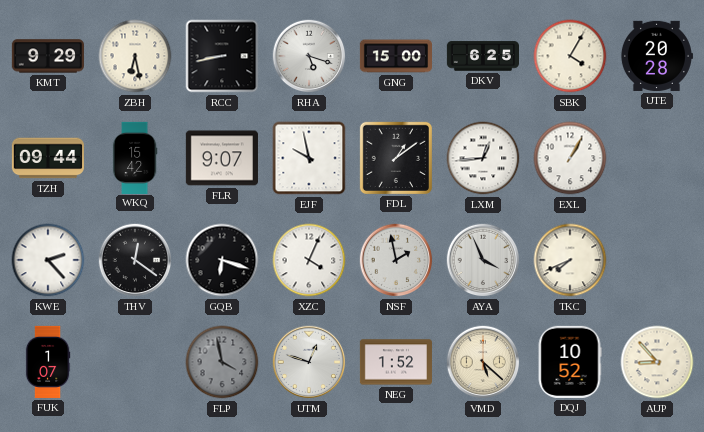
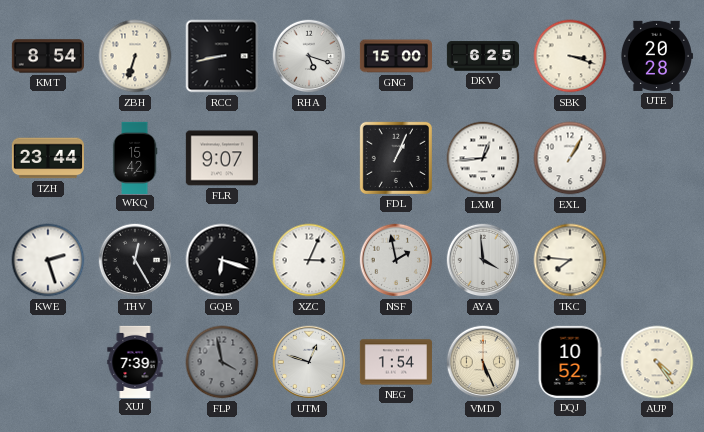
KMT: 9:29 -> 8:54 (48, 56)
ZBH: 6:28 -> 6:33 (135, 56)
SBK: 4:05 -> 3:18 (570, 56)
TZH: 09:44 -> 23:44 (48, 158)
EJF: 9:58 -> none (309, 158)
FDL: 1:09 -> 1:04 (396, 158)
KWE: 2:23 -> 2:27 (48, 260)
THV: 12:21 -> 12:25 (135, 260)
XZC: 4:04 -> 3:04 (309, 260)
AYA: 3:56 -> 3:59 (483, 260)
TKC: 7:41 -> 7:46 (570, 260)
FUK: 1:07 -> none (48, 362)
XUJ: none -> 7:39 (135, 361)
NEG: 1:52 -> 1:54 (396, 362)
VMD: 5:22 -> 5:26 (483, 362)
AUP: 8:53 -> 4:24 (657, 362)
